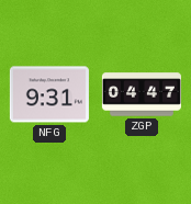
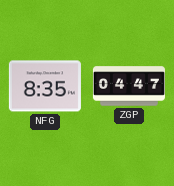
NFG: 9:31 -> 8:35 (45, 86)
